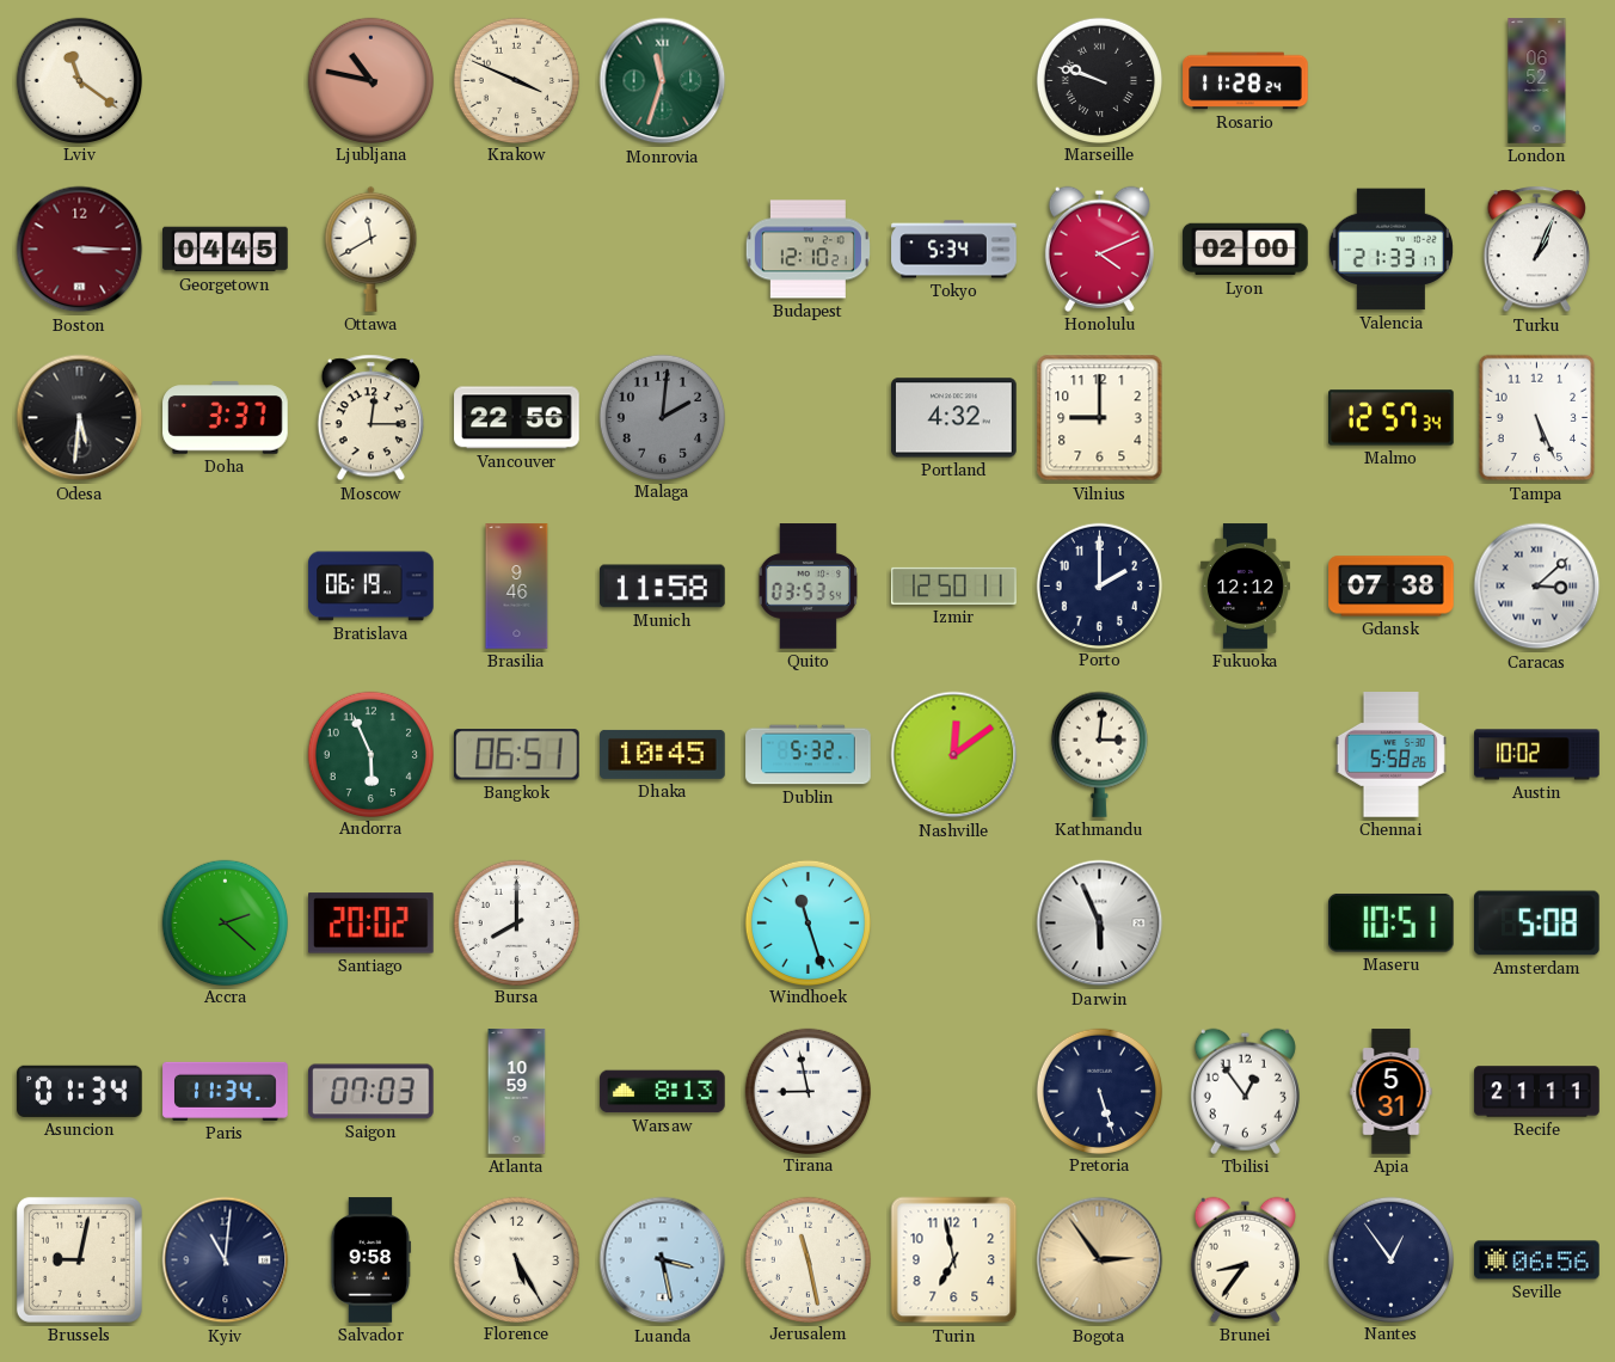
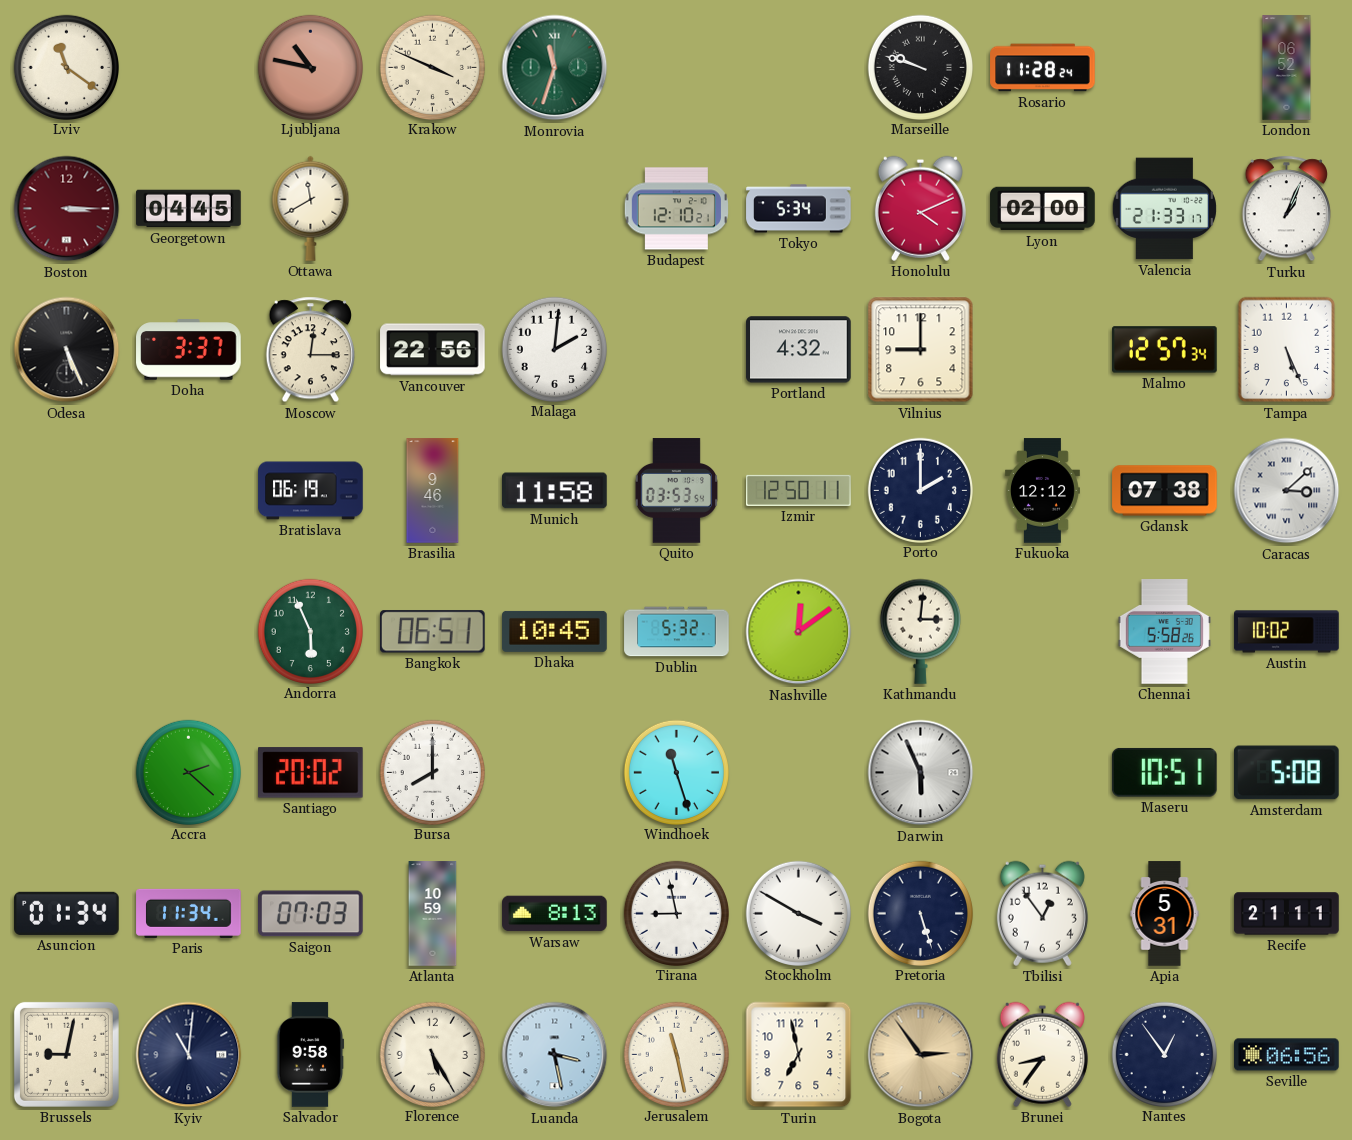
Odesa: 5:31 -> 5:26 (67, 350)
Malaga dial: grey -> white (554, 349)
Stockholm: none -> 3:50 (798, 913)
